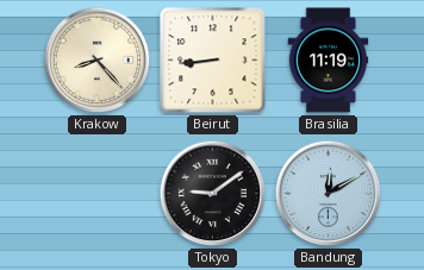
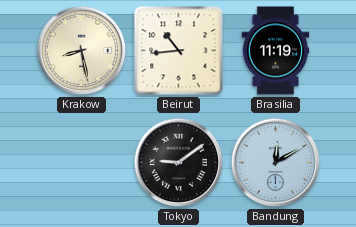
Krakow: 8:23 -> 8:28 (82, 51)
Beirut: 8:44 -> 10:44 (179, 51)
